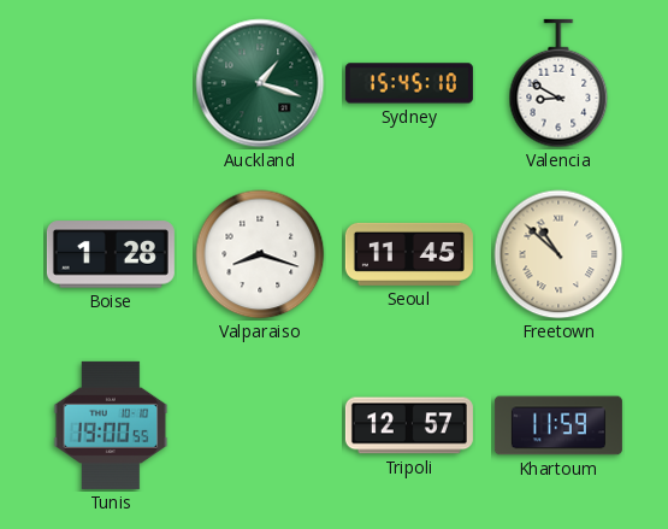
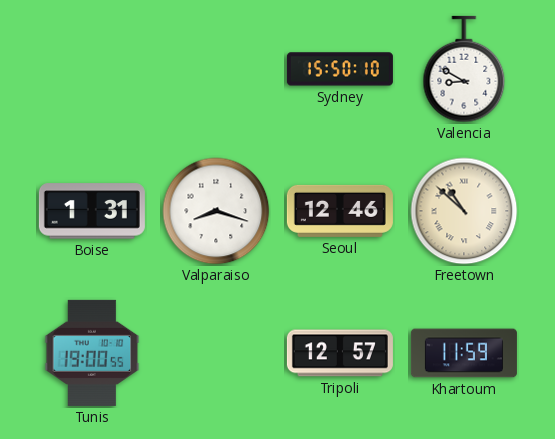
Auckland: 1:18 -> none (260, 83)
Sydney: 15:45 -> 15:50 (340, 69)
Boise: 1:28 -> 1:31 (92, 211)
Seoul: 11:45 -> 12:46 (340, 211)
